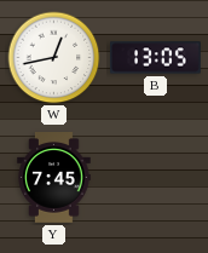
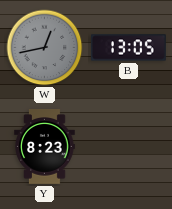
W dial: white -> grey (45, 48)
Y: 7:45 -> 8:23 (45, 147)
